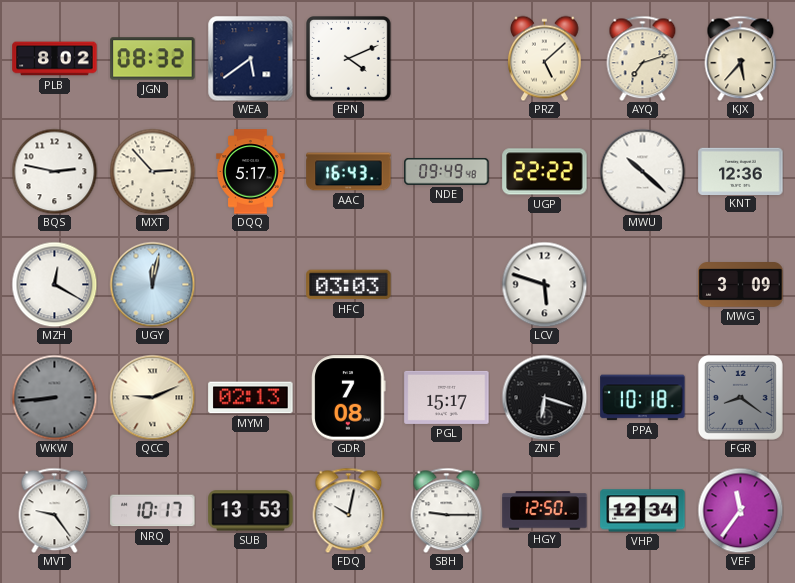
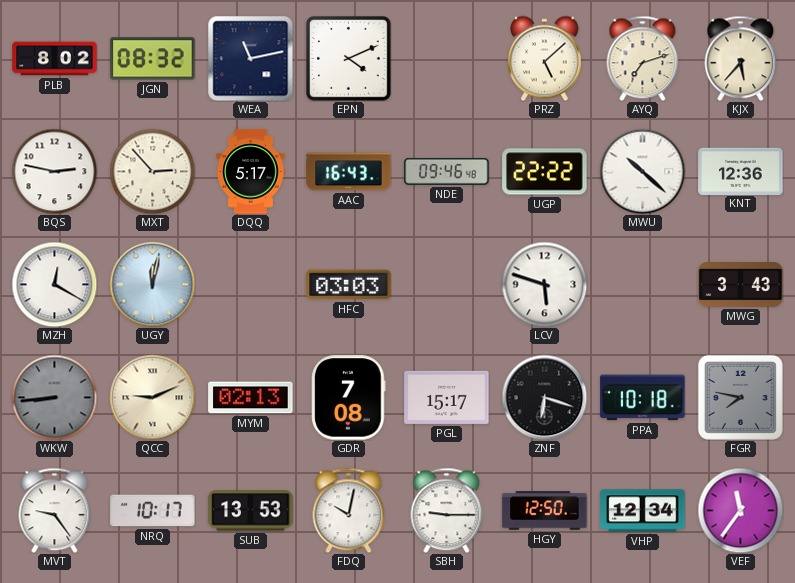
WEA: 5:39 -> 11:13 (250, 58)
NDE: 09:49 -> 09:46 (447, 171)
MWG: 3:09 -> 3:43 (741, 285)
FGR: 8:21 -> 7:47 (740, 397)
